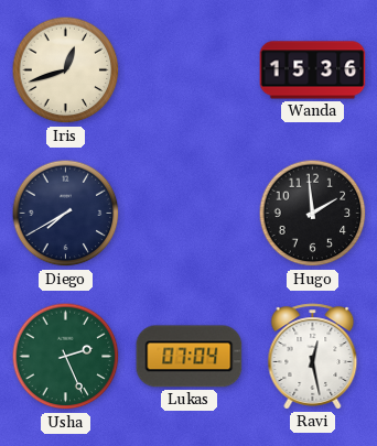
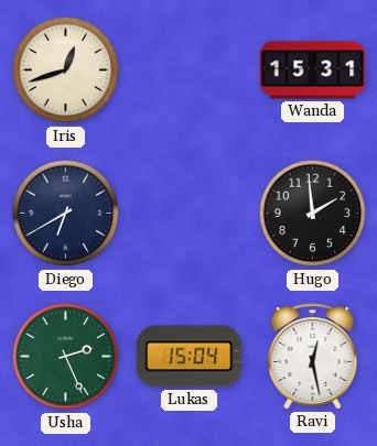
Wanda: 15:36 -> 15:31 (313, 70)
Diego: 7:40 -> 6:40 (66, 214)
Lukas: 07:04 -> 15:04 (190, 357)
